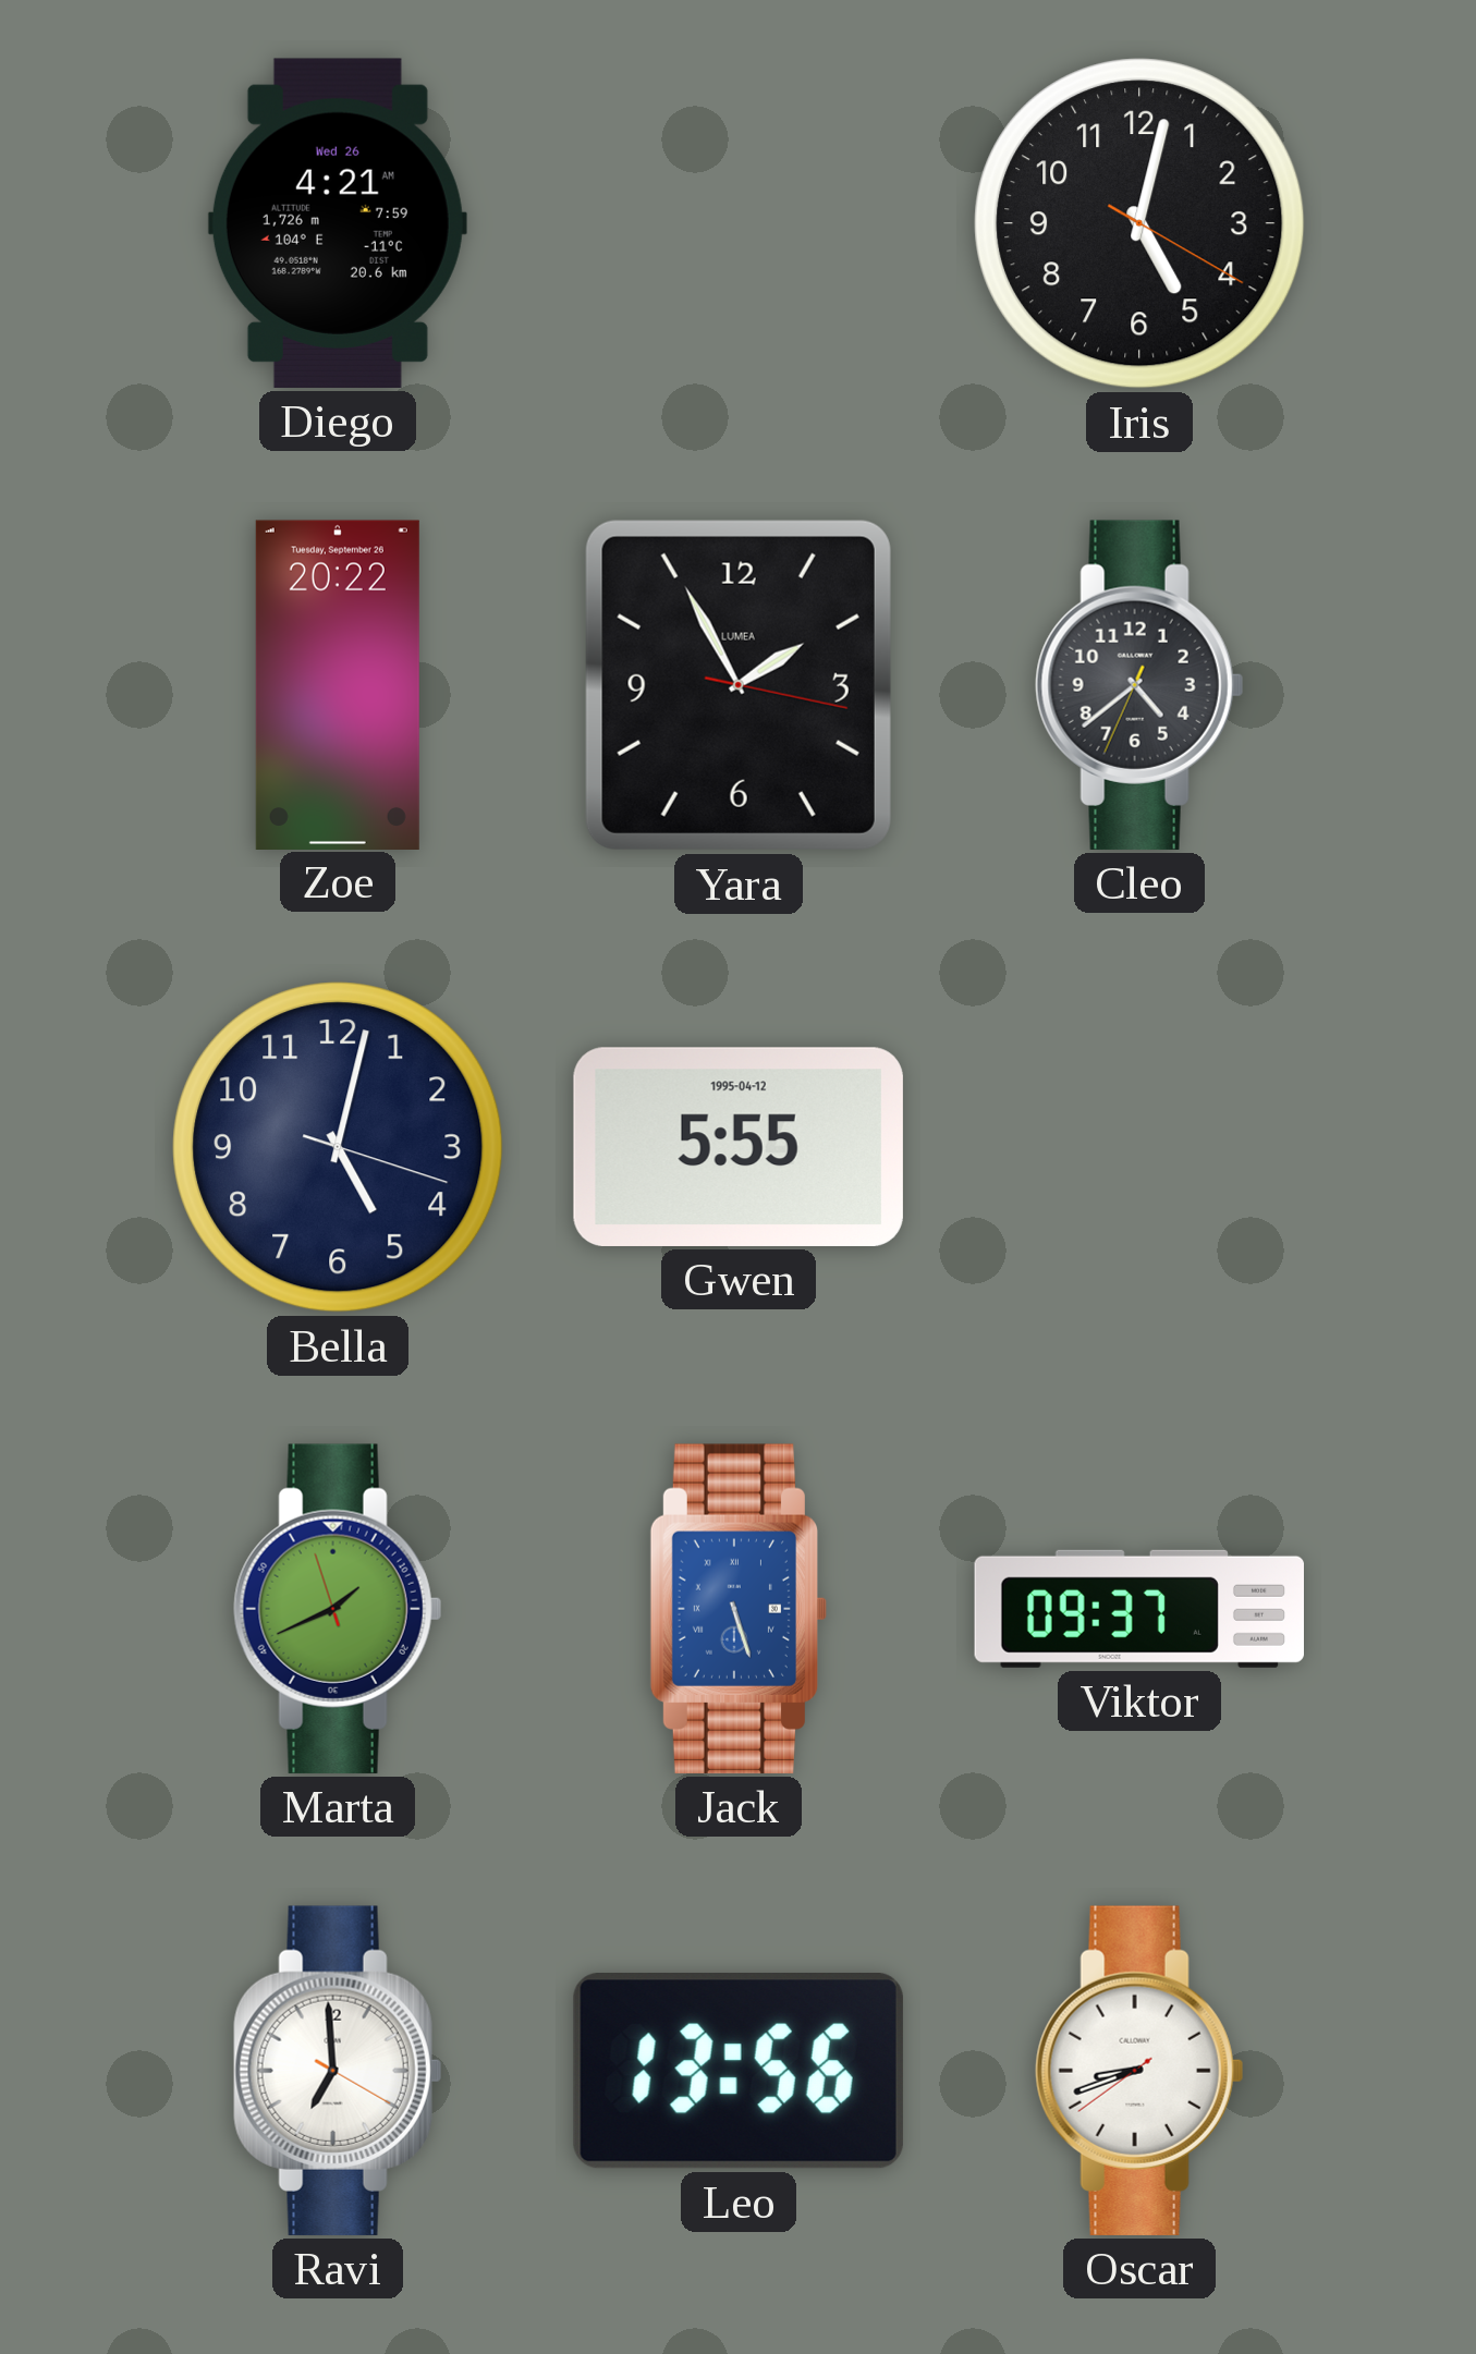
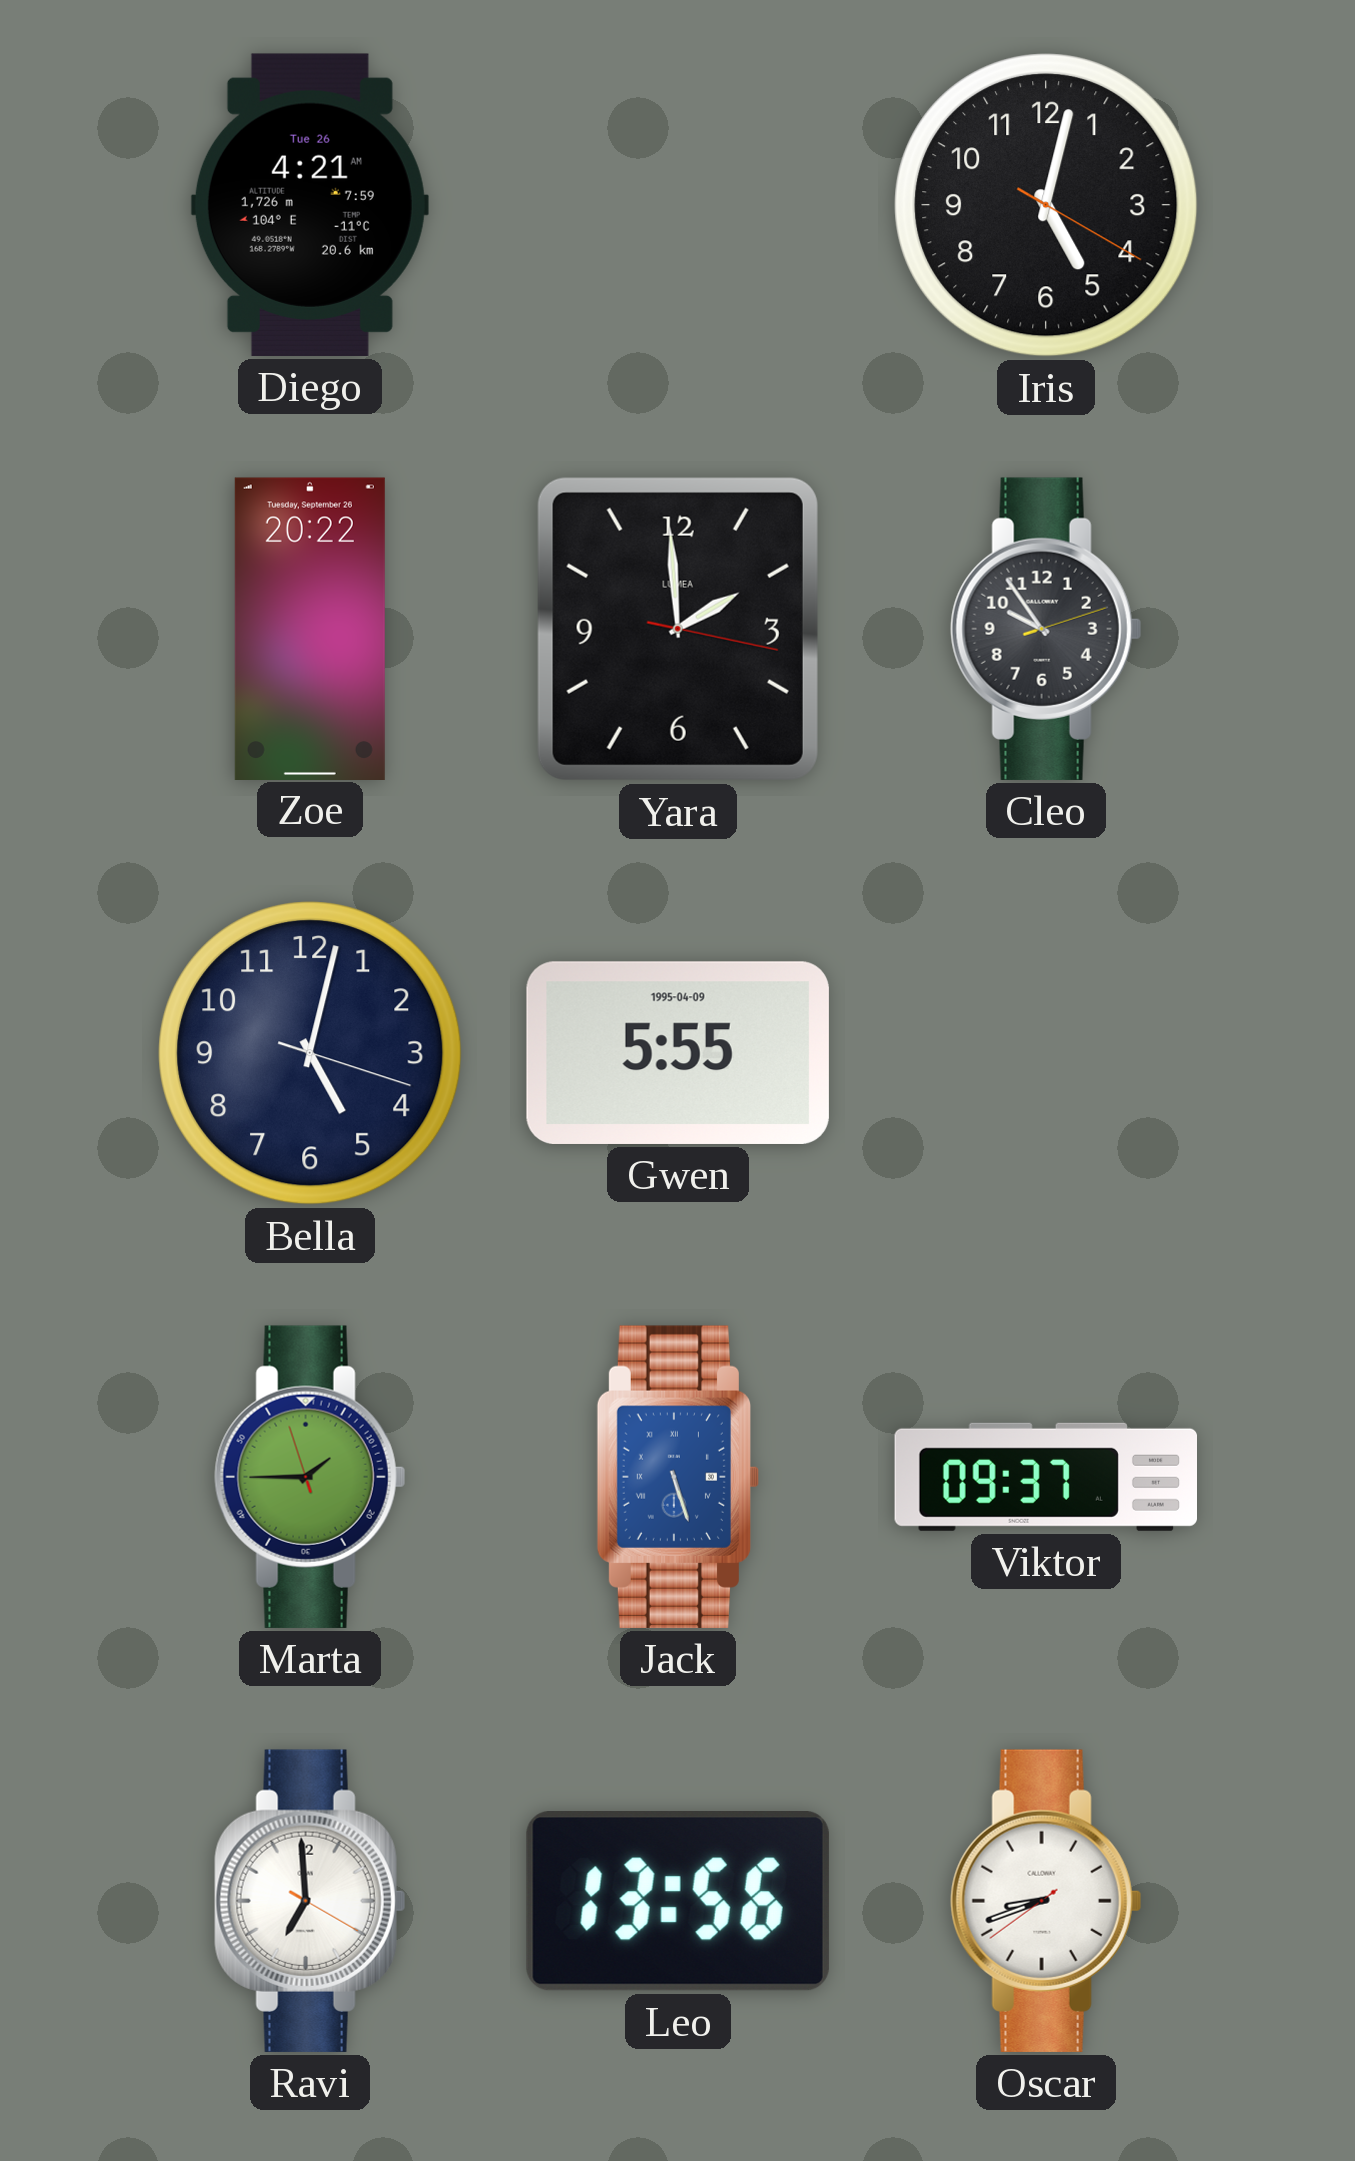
Diego date: Wed 26 -> Tue 26 (310, 205)
Yara: 1:55 -> 1:59 (678, 629)
Cleo: 4:38 -> 9:54 (1046, 629)
Gwen date: 1995-04-12 -> 1995-04-09 (678, 1053)
Marta: 1:40 -> 1:44 (310, 1477)
